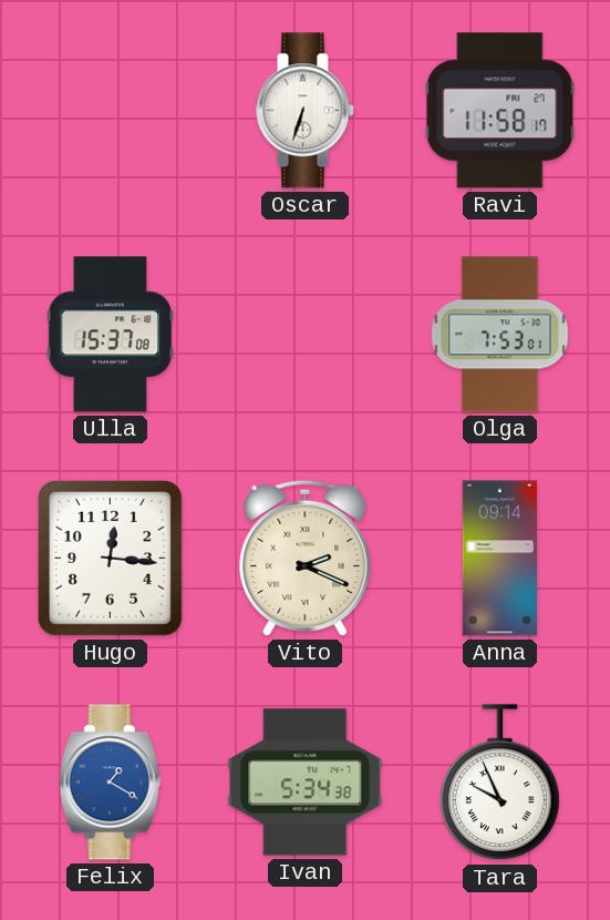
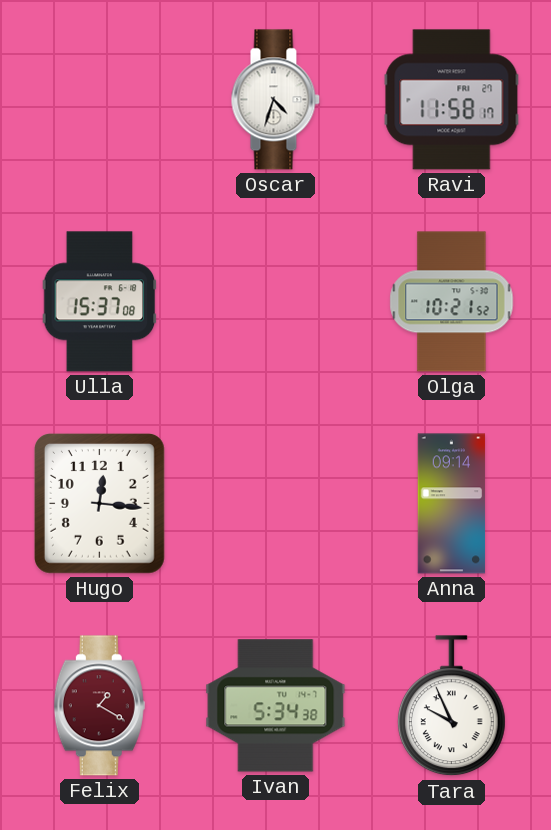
Oscar: 6:33 -> 4:33 (275, 100)
Olga: 7:53 -> 10:21 (452, 302)
Vito: 2:19 -> none (306, 558)
Felix dial: blue -> burgundy (99, 706)
